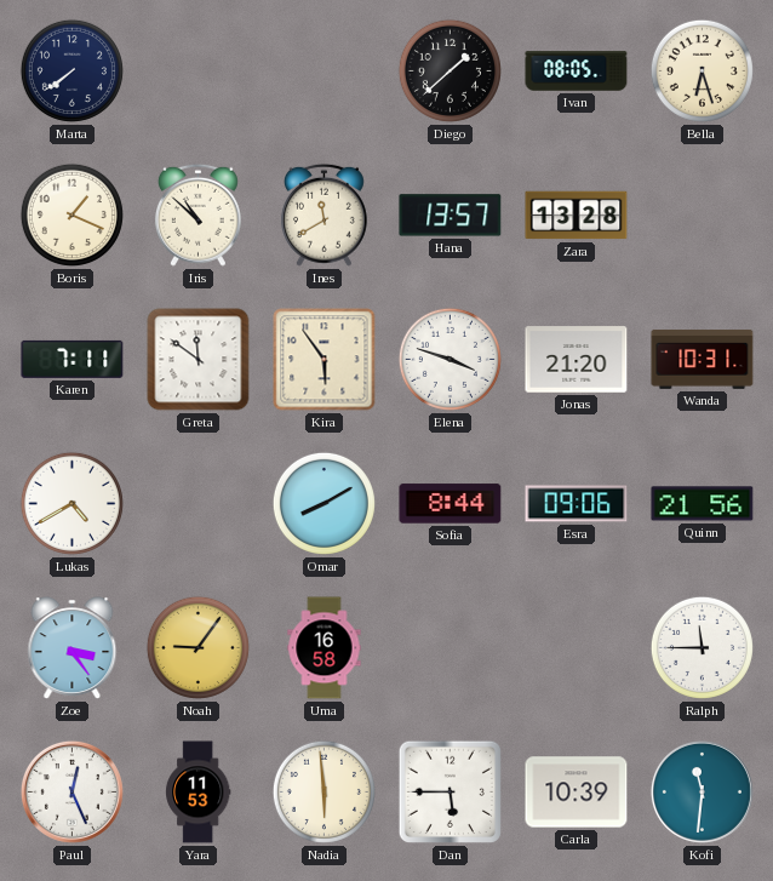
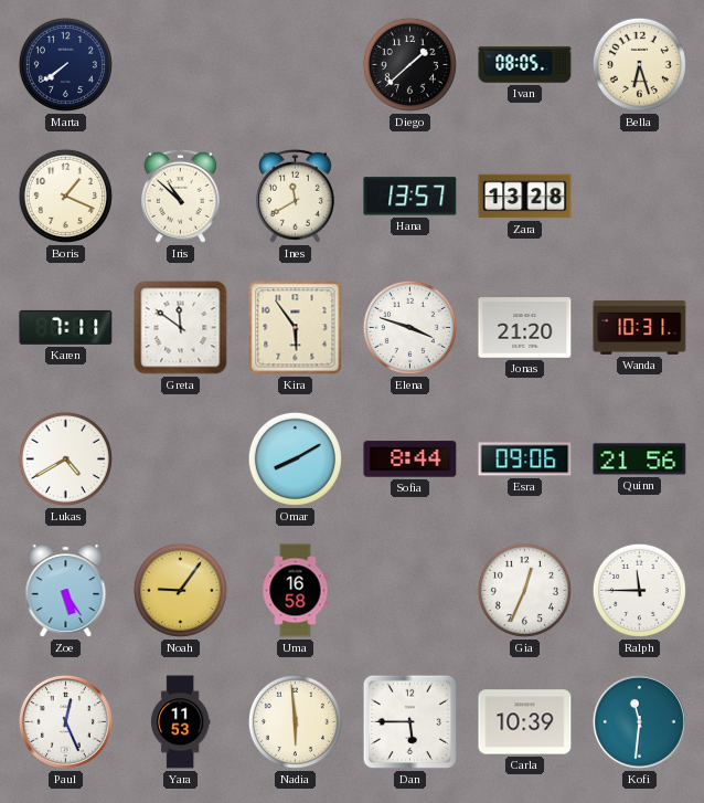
Zoe: 3:24 -> 5:24 (66, 591)
Gia: none -> 12:34 (524, 590)
